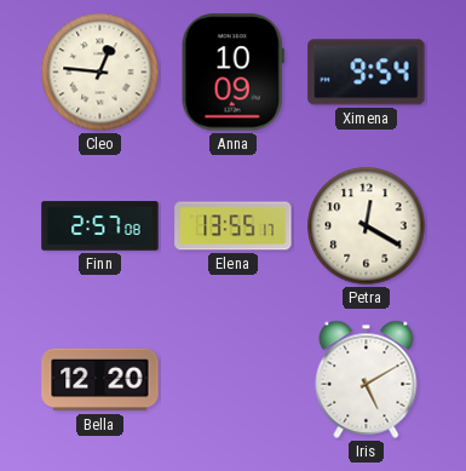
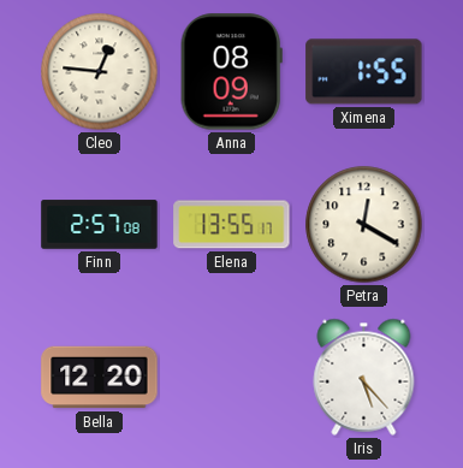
Anna: 10:09 -> 08:09 (231, 72)
Ximena: 9:54 -> 1:55 (364, 72)
Iris: 5:10 -> 5:23 (364, 377)
